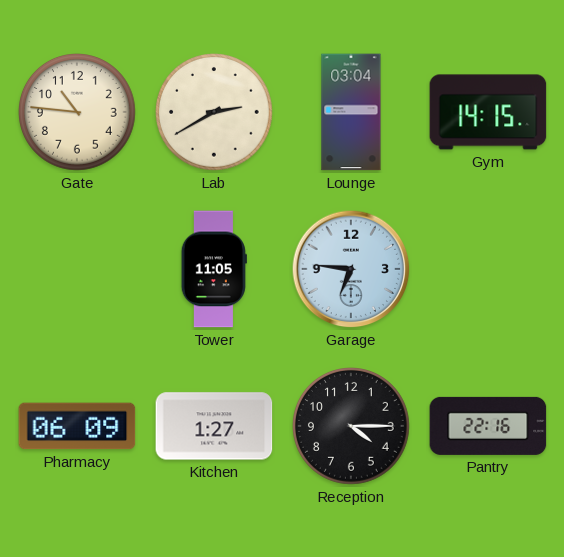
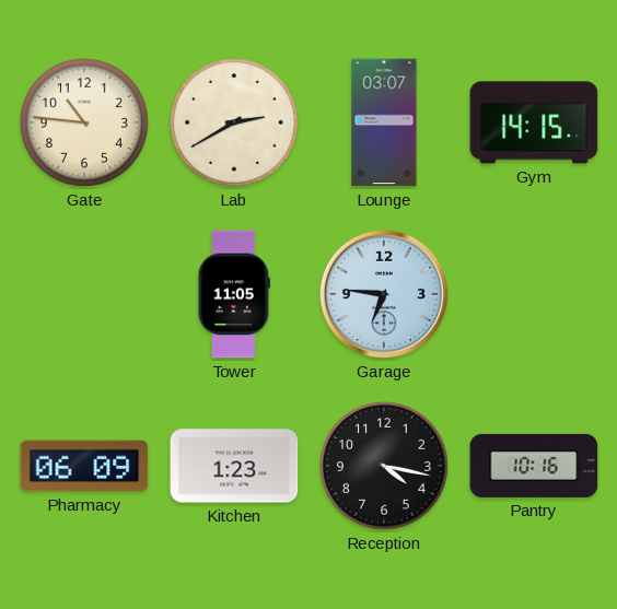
Lounge: 03:04 -> 03:07 (384, 122)
Kitchen: 1:27 -> 1:23 (234, 466)
Reception: 4:15 -> 4:17 (385, 467)
Pantry: 22:16 -> 10:16 (534, 466)
